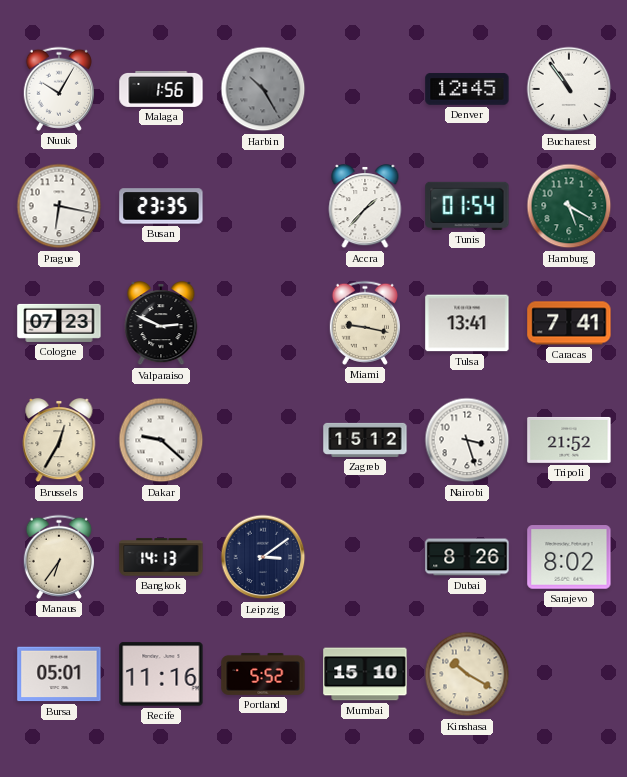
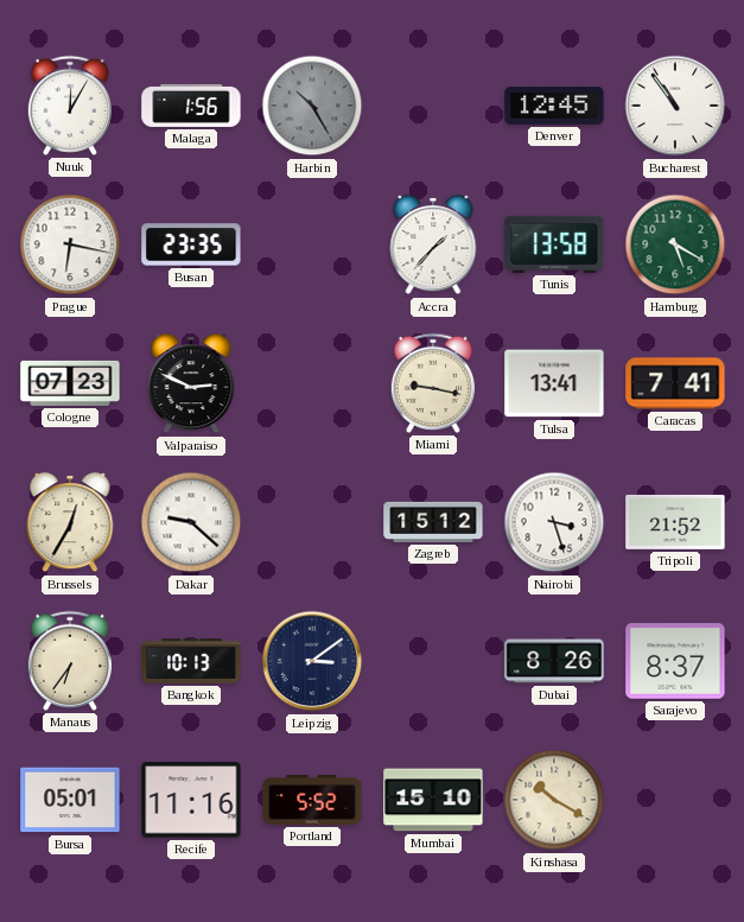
Nuuk: 10:05 -> 12:05 (70, 106)
Tunis: 01:54 -> 13:58 (554, 244)
Bangkok: 14:13 -> 10:13 (191, 661)
Sarajevo: 8:02 -> 8:37 (675, 661)
